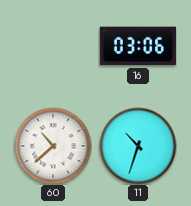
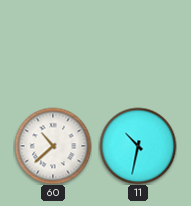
16: 03:06 -> none (138, 46)
11: 10:33 -> 10:32 (138, 146)
